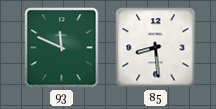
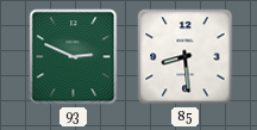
93: 11:49 -> 2:49 (74, 57)
